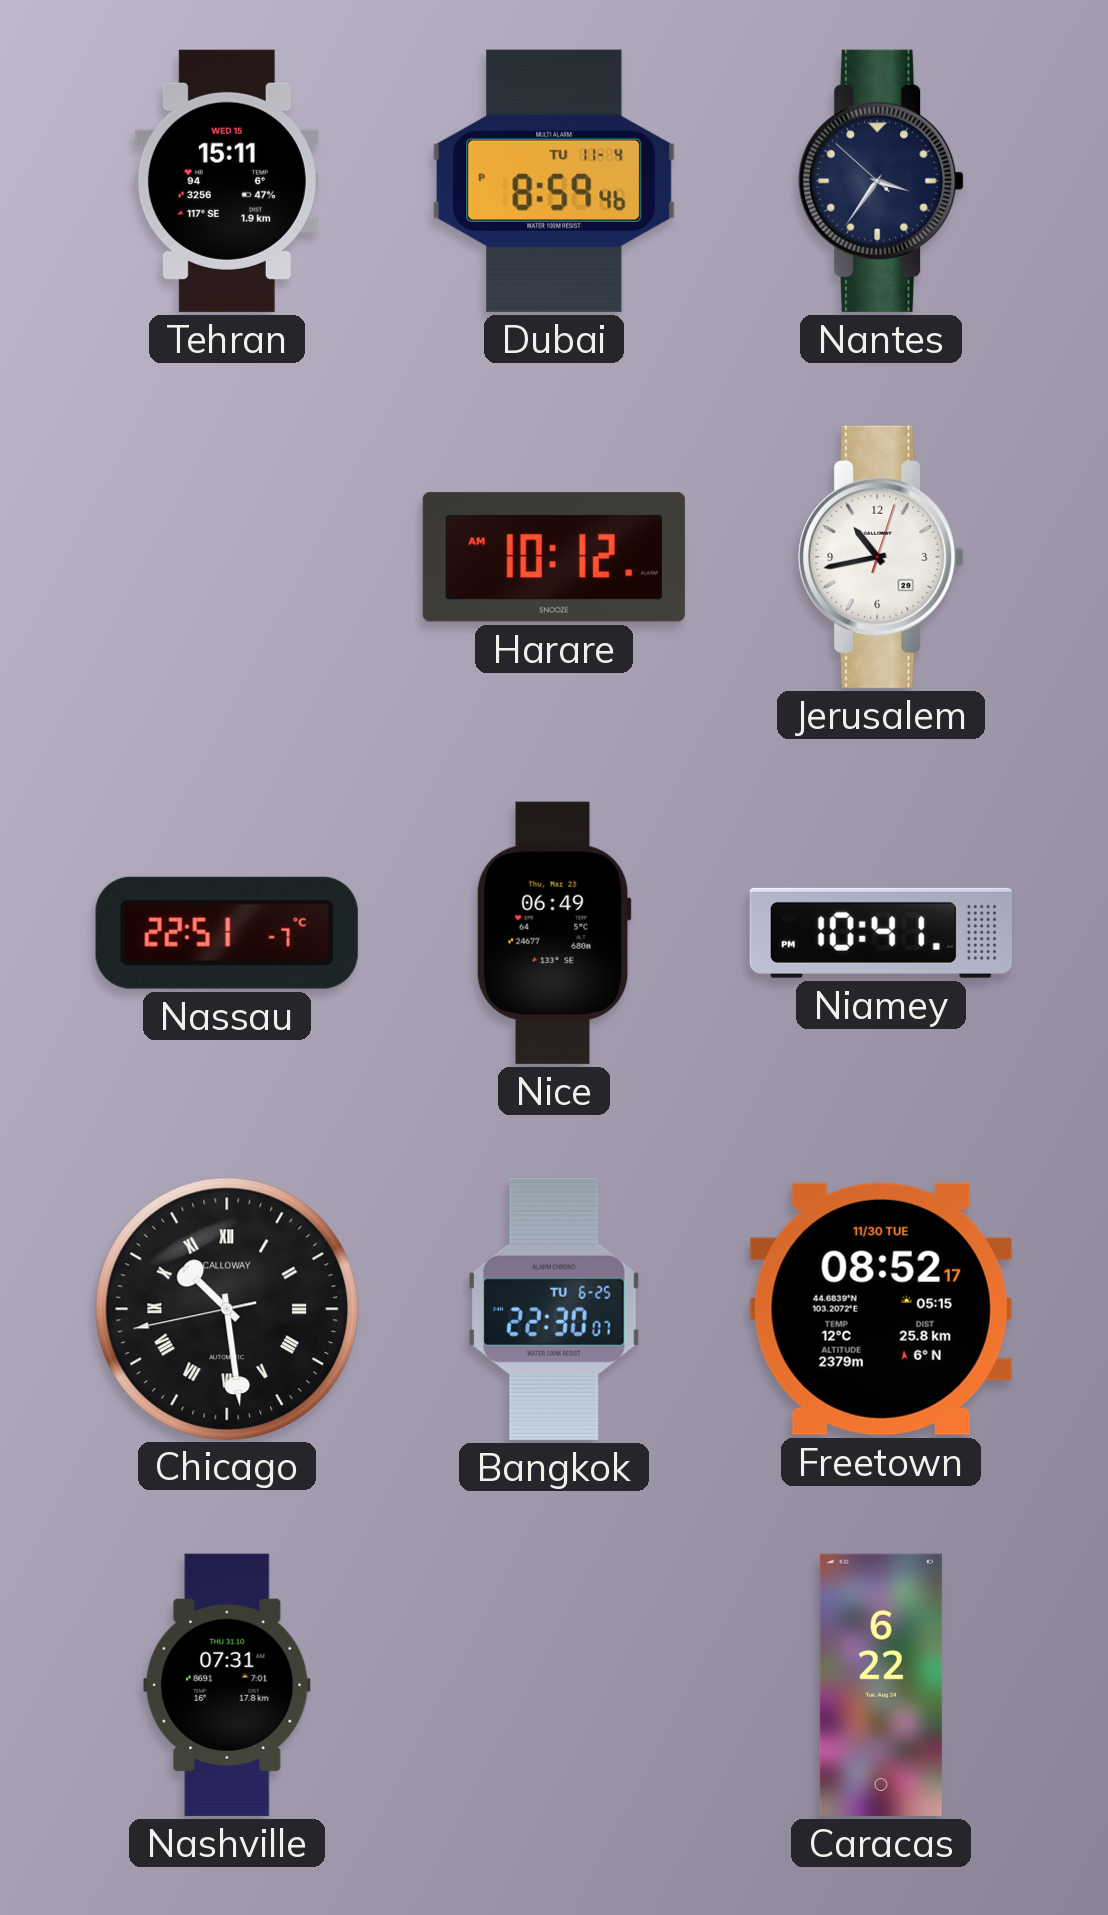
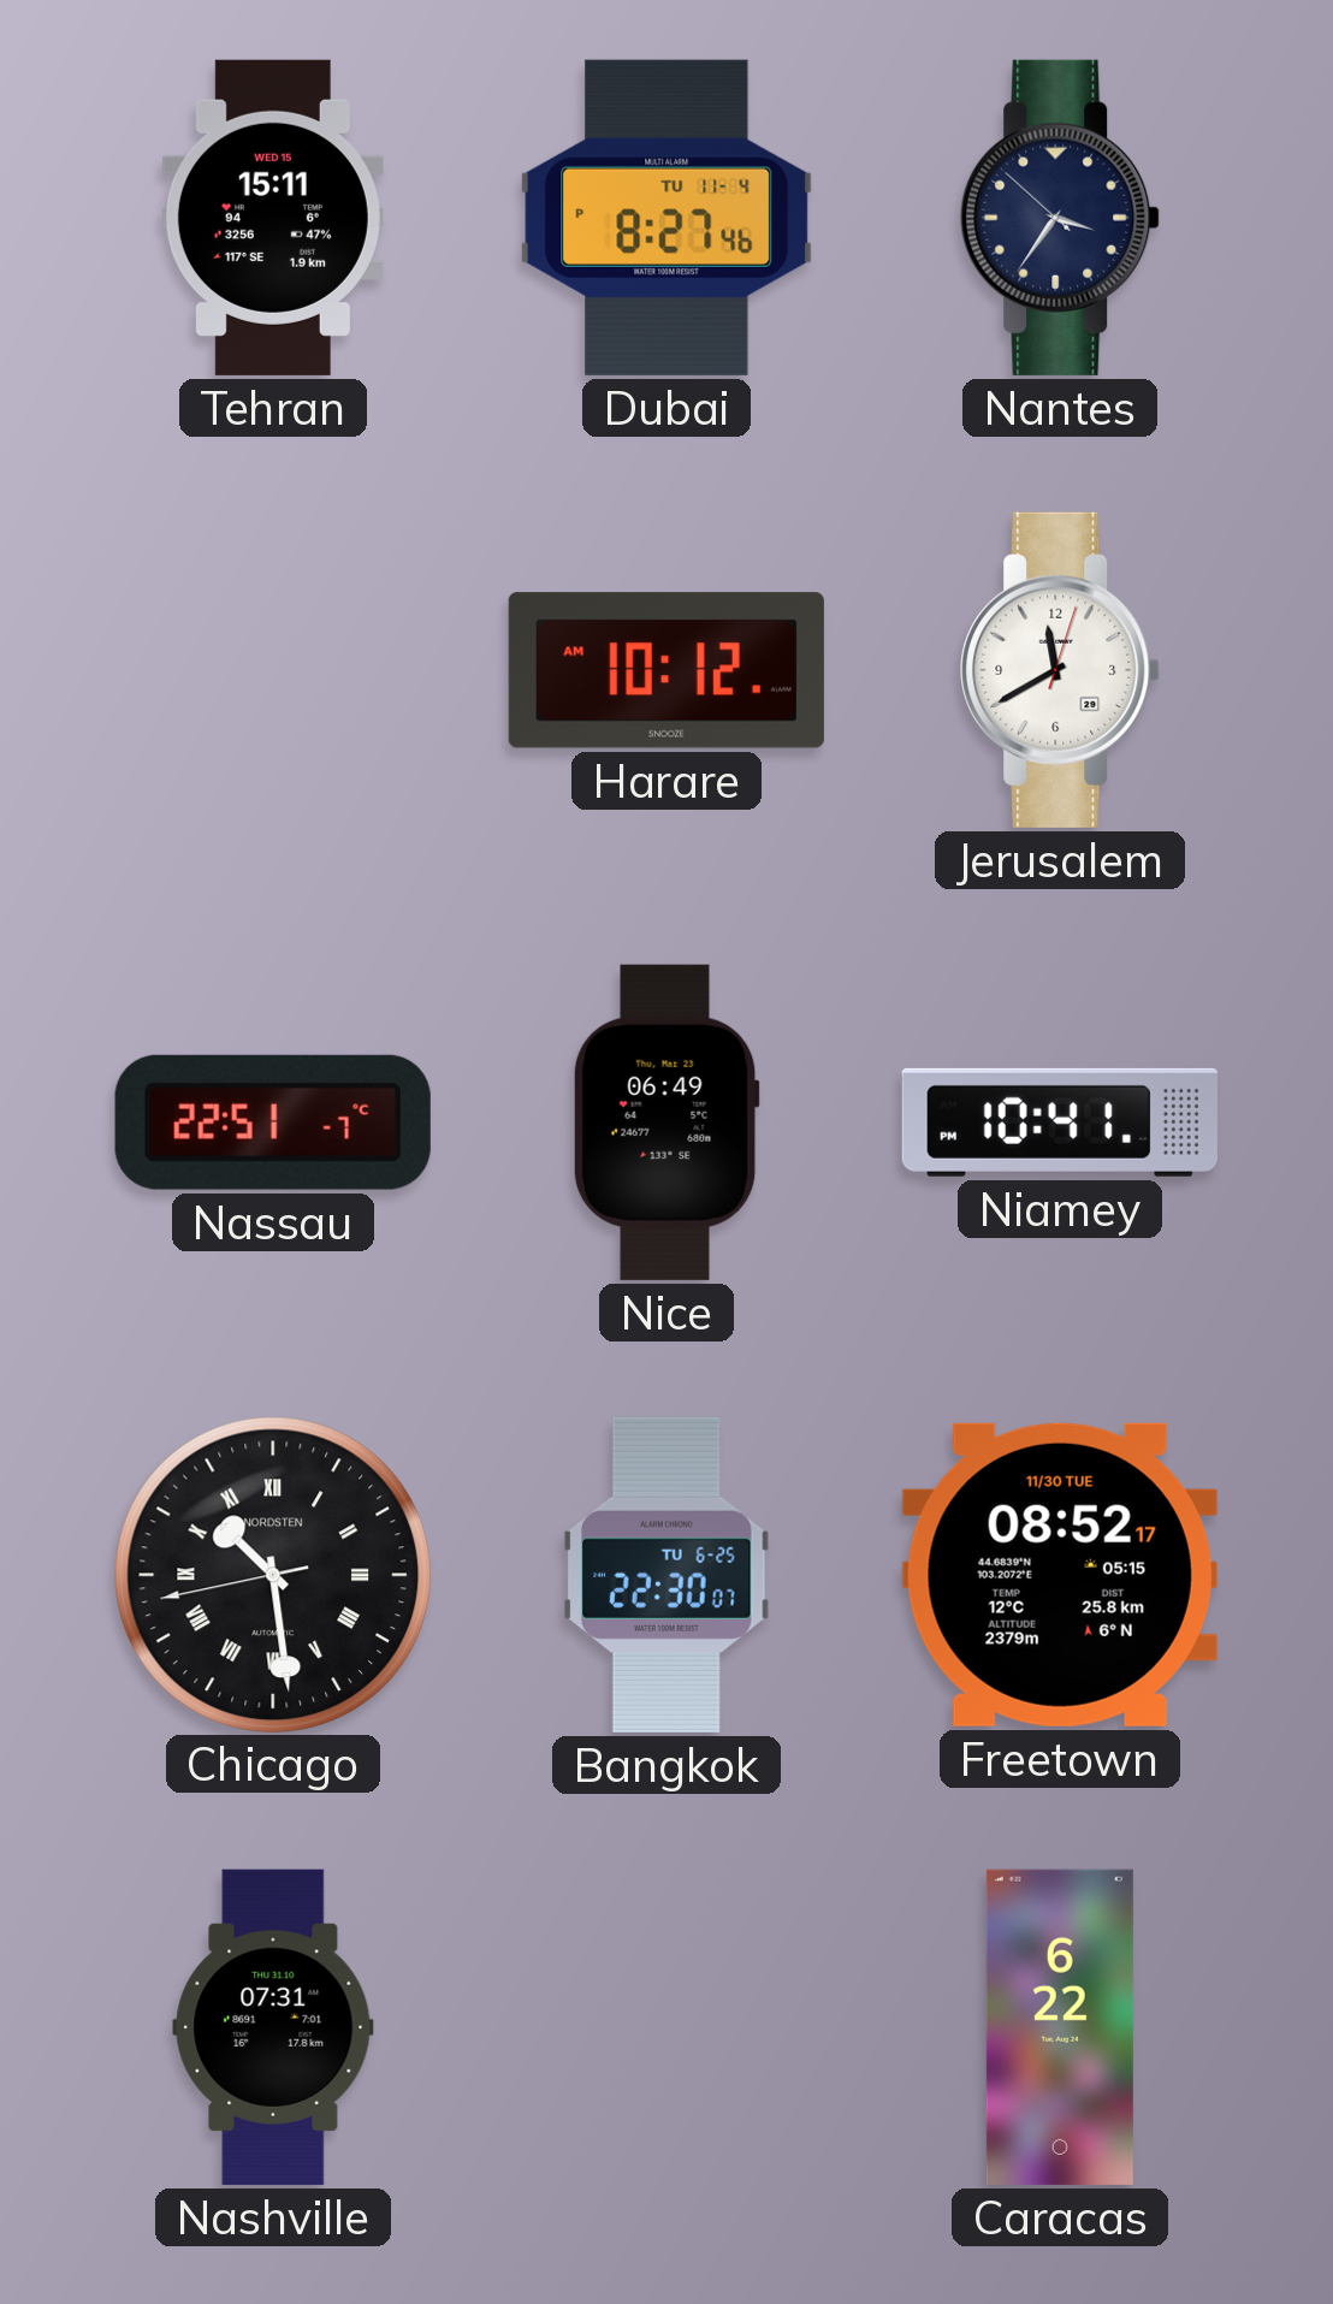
Dubai: 8:59 -> 8:27 (666, 218)
Jerusalem: 10:43 -> 11:40 (1060, 670)
Chicago brand: CALLOWAY -> NORDSTEN (272, 1574)
